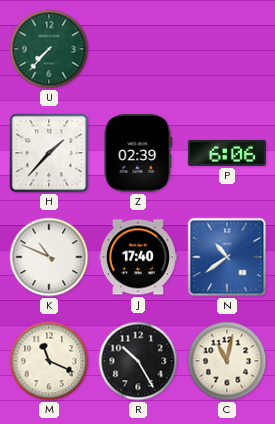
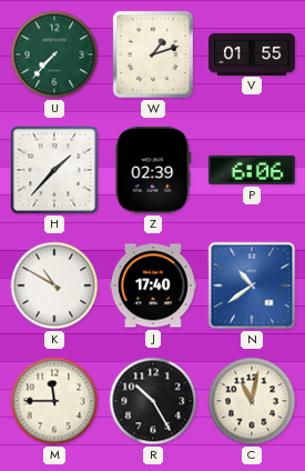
W: none -> 1:12 (153, 54)
V: none -> 01:55 (252, 53)
K: 10:49 -> 10:50 (54, 285)
M: 11:19 -> 11:45 (54, 401)
